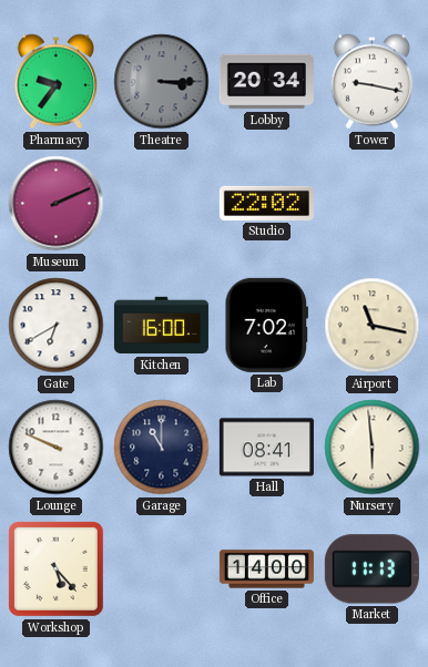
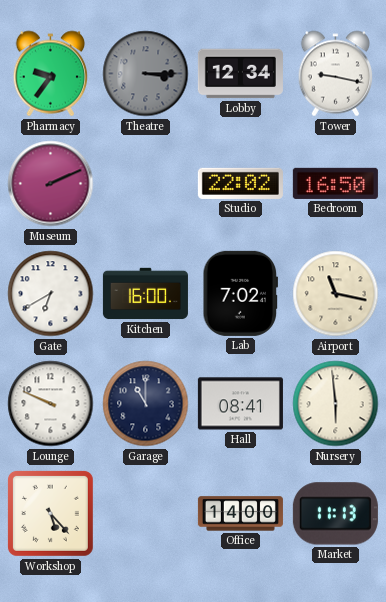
Lobby: 20:34 -> 12:34 (240, 74)
Bedroom: none -> 16:50 (335, 183)
